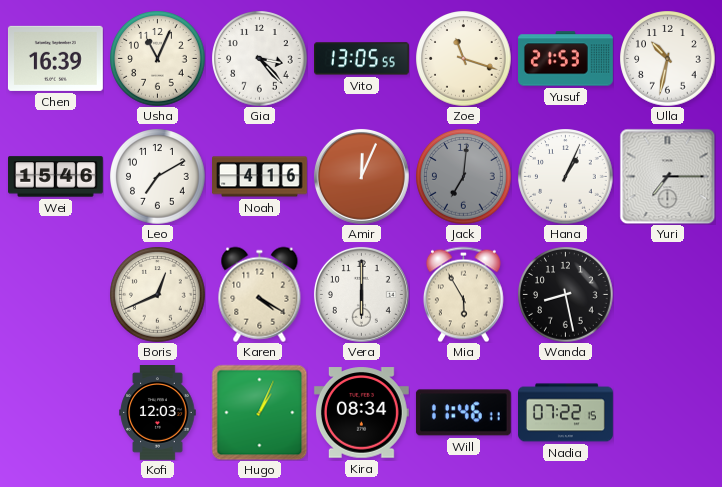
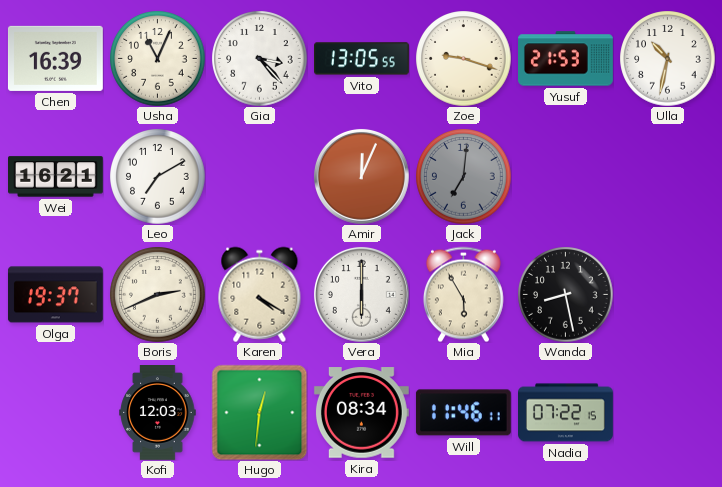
Zoe: 11:18 -> 9:18 (463, 58)
Wei: 15:46 -> 16:21 (56, 177)
Noah: 4:16 -> none (260, 177)
Hana: 1:04 -> none (565, 176)
Yuri: 7:15 -> none (667, 176)
Olga: none -> 19:37 (55, 295)
Boris: 12:41 -> 2:41 (157, 294)
Hugo: 1:04 -> 12:31 (259, 412)
